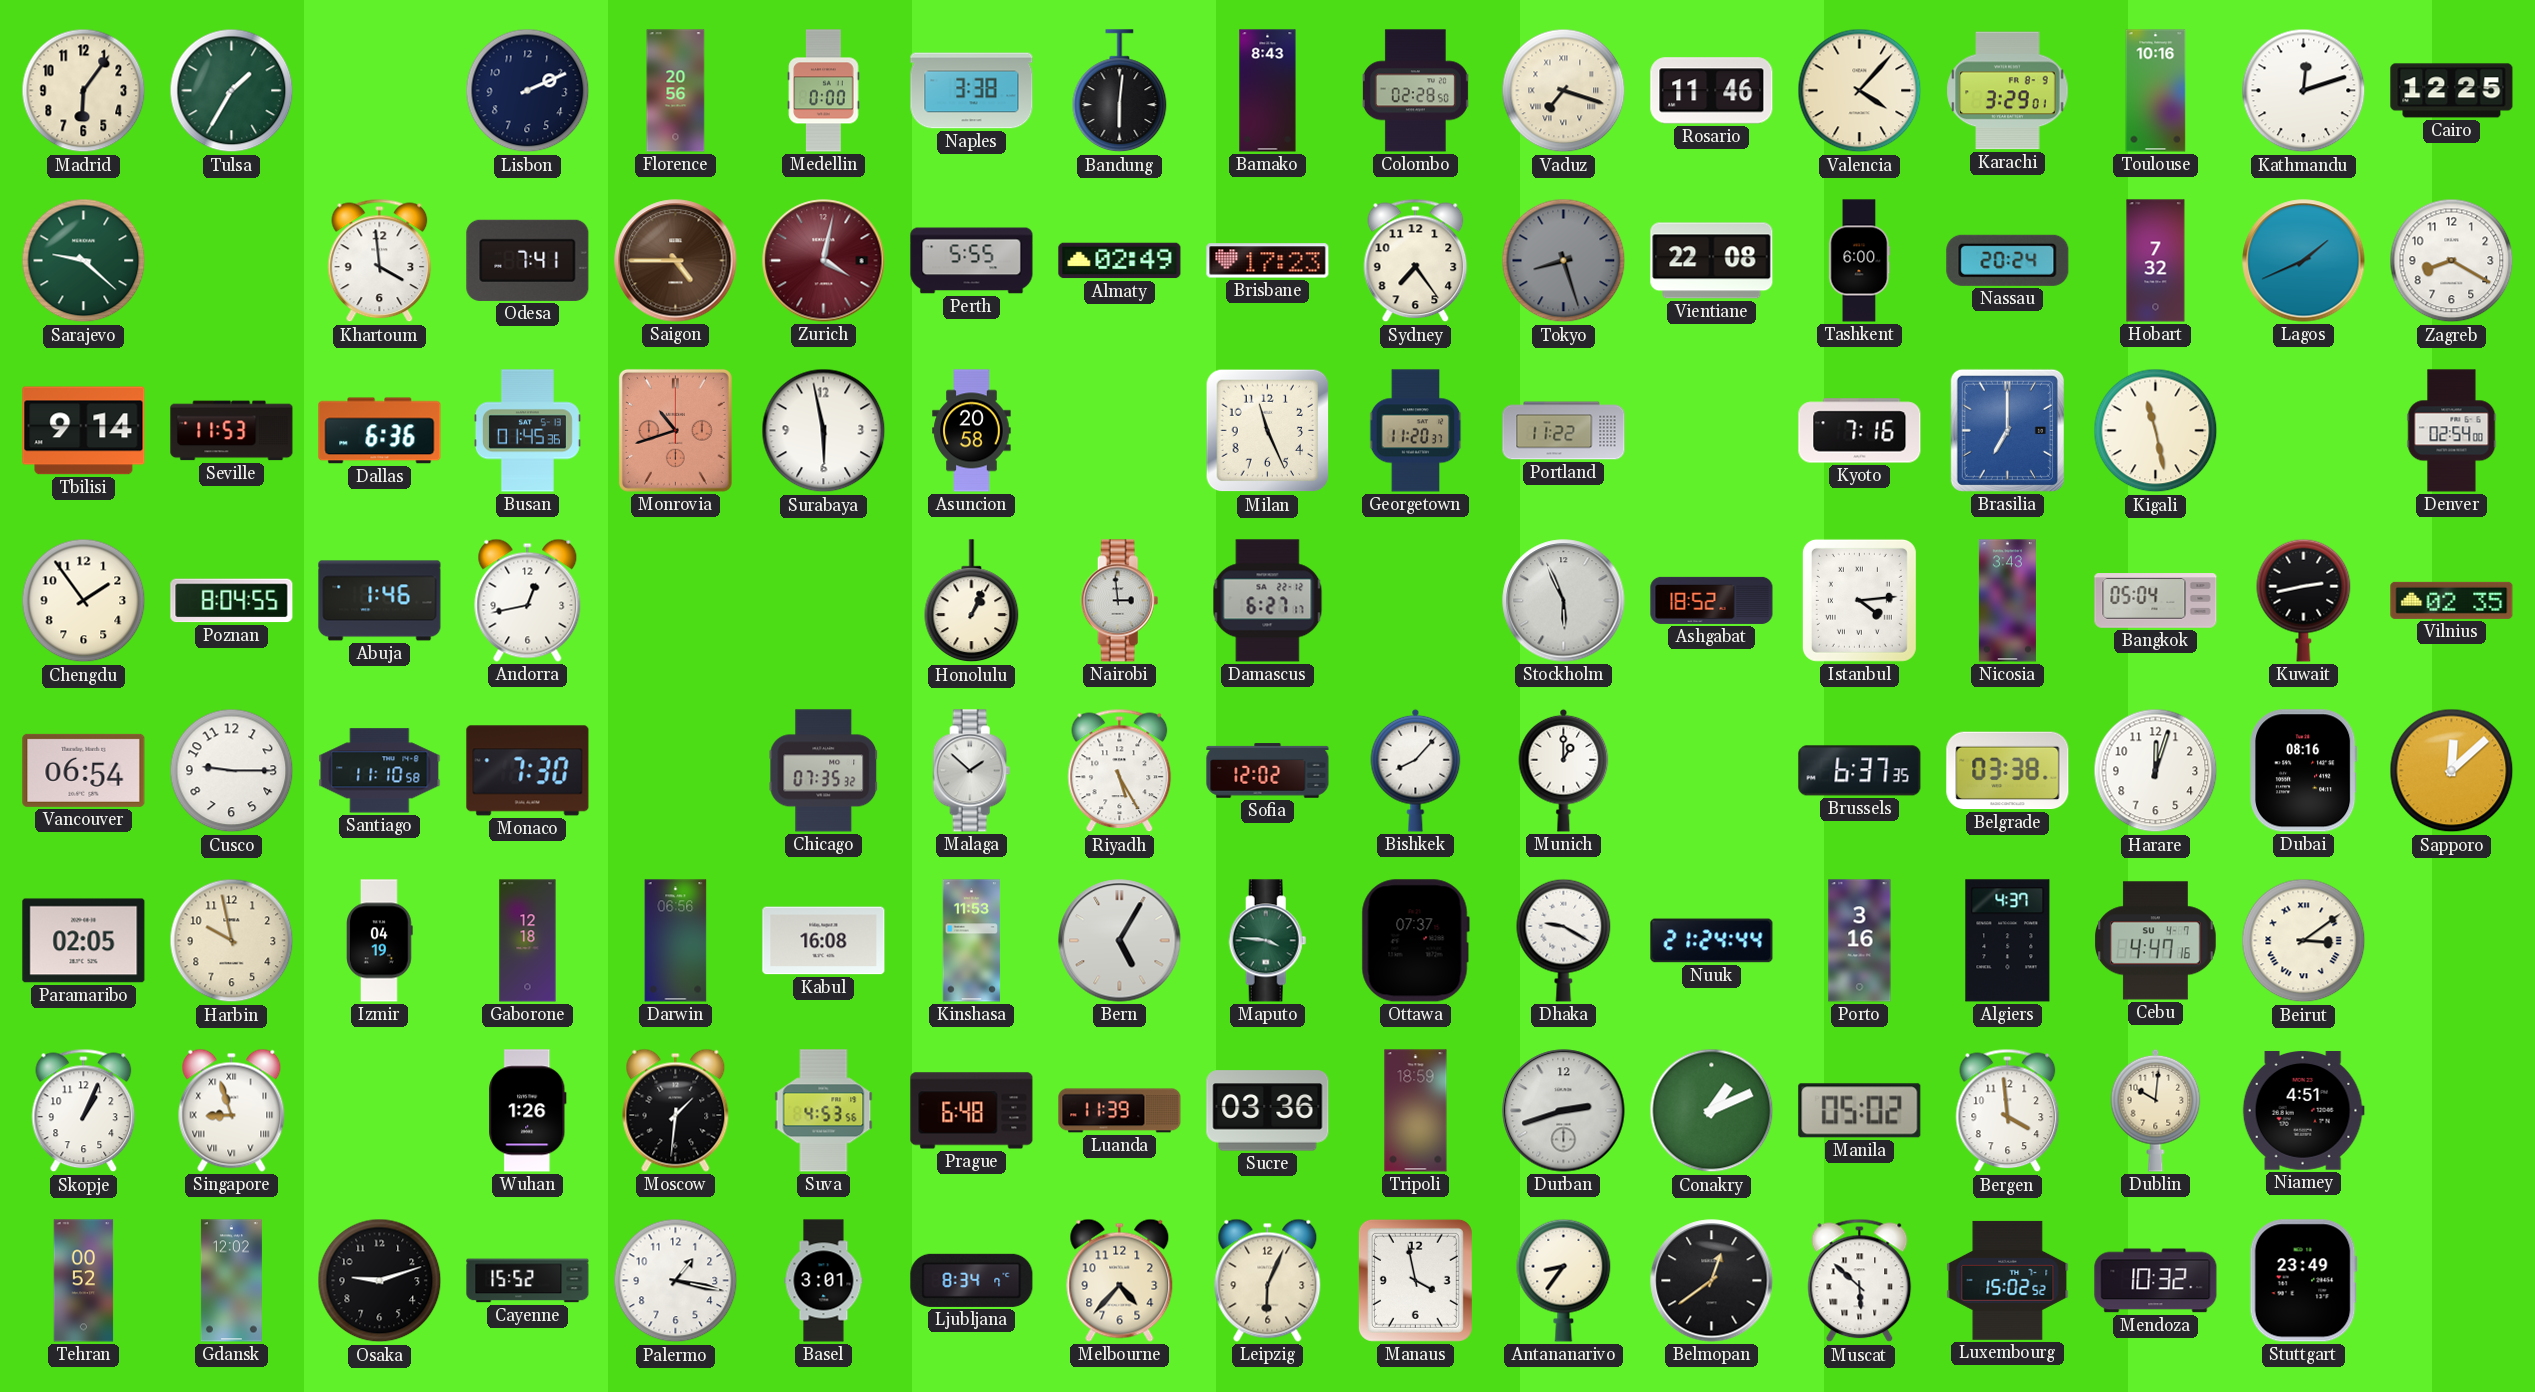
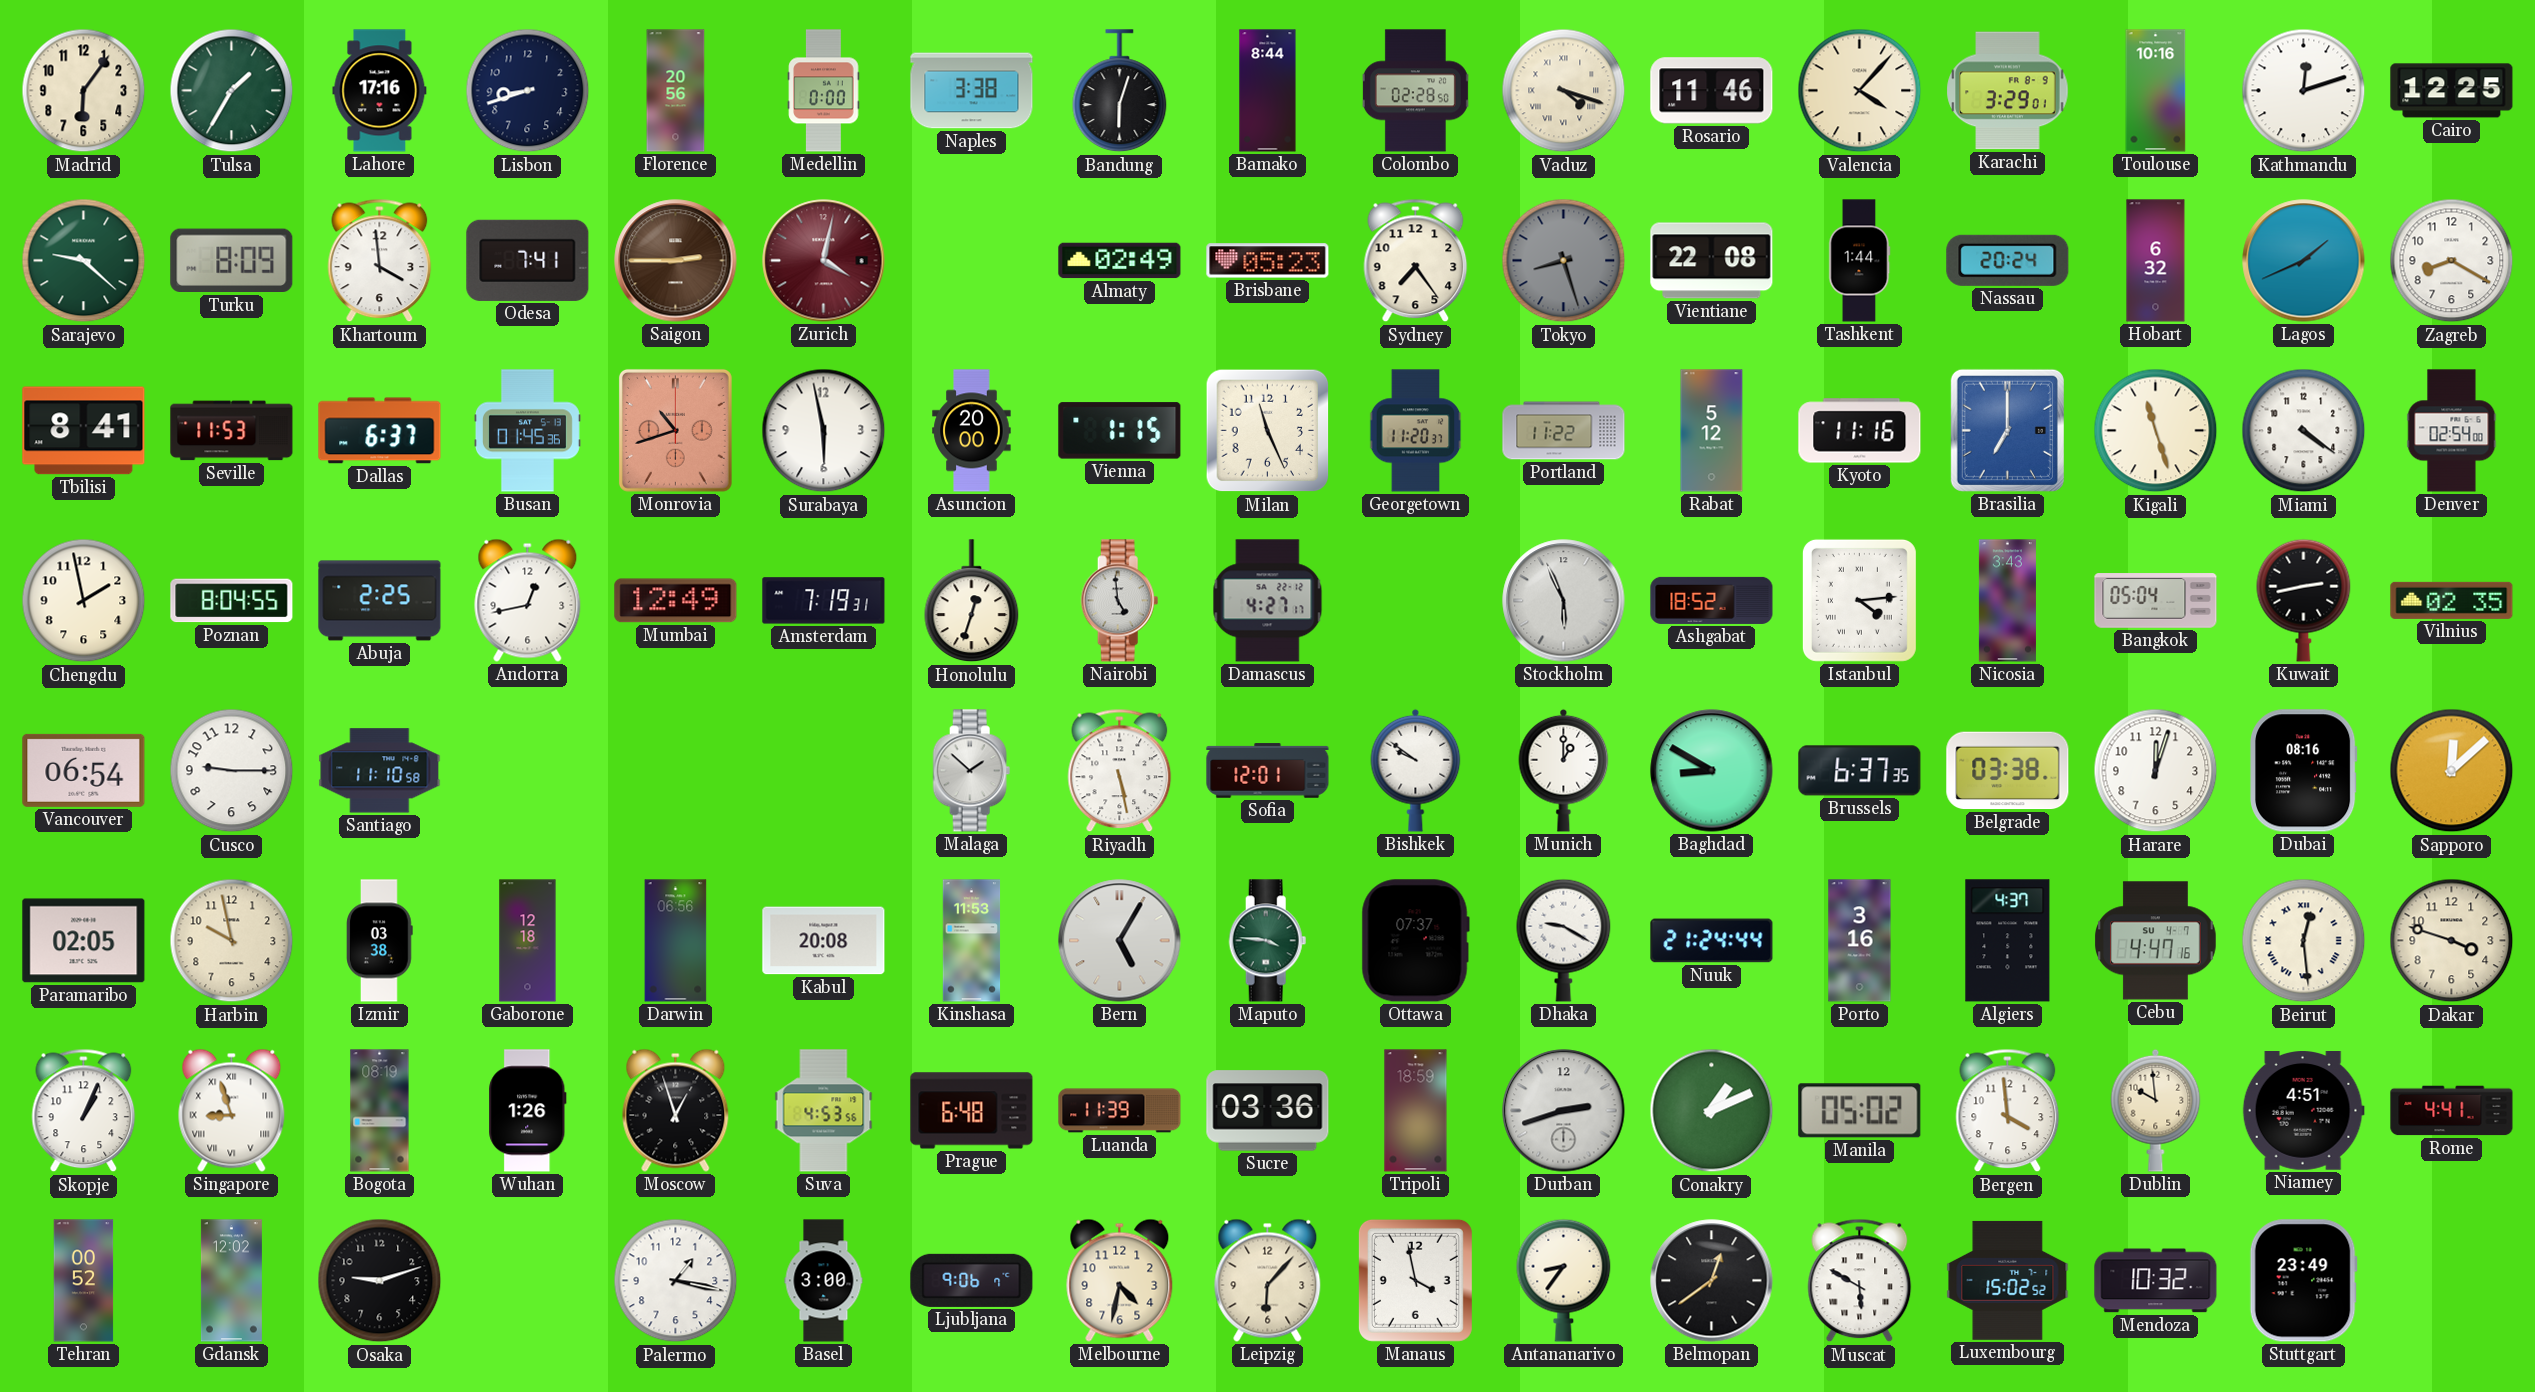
Lahore: none -> 17:16 (380, 91)
Lisbon: 2:11 -> 8:42 (528, 91)
Bandung: 6:01 -> 6:03 (1120, 91)
Bamako: 8:43 -> 8:44 (1268, 91)
Vaduz: 7:18 -> 4:18 (1564, 91)
Turku: none -> 8:09 (232, 261)
Saigon: 4:45 -> 2:45 (676, 261)
Perth: 5:55 -> none (972, 261)
Brisbane: 17:23 -> 05:23 (1268, 261)
Tashkent: 6:00 -> 1:44 (1860, 261)
Hobart: 7:32 -> 6:32 (2156, 261)
Tbilisi: 9:14 -> 8:41 (84, 431)
Dallas: 6:36 -> 6:37 (380, 431)
Asuncion: 20:58 -> 20:00 (972, 431)
Vienna: none -> 1:15 (1120, 431)
Rabat: none -> 5:12 (1712, 431)
Kyoto: 7:16 -> 11:16 (1860, 431)
Kigali: 11:28 -> 11:27 (2156, 431)
Miami: none -> 4:21 (2304, 431)
Chengdu: 1:54 -> 1:58 (84, 601)
Abuja: 1:46 -> 2:25 (380, 601)
Mumbai: none -> 12:49 (676, 601)
Amsterdam: none -> 7:19 (824, 601)
Honolulu: 1:04 -> 12:33 (972, 601)
Nairobi: 2:59 -> 4:59 (1120, 601)
Damascus: 6:27 -> 4:27 (1268, 601)
Monaco: 7:30 -> none (528, 771)
Chicago: 07:35 -> none (824, 771)
Riyadh: 5:25 -> 5:28 (1120, 771)
Sofia: 12:02 -> 12:01 (1268, 771)
Bishkek: 8:07 -> 9:51 (1416, 770)
Baghdad: none -> 8:50 (1712, 771)
Izmir: 04:19 -> 03:38 (380, 941)
Kabul: 16:08 -> 20:08 (824, 941)
Beirut: 3:09 -> 12:29 (2304, 941)
Dakar: none -> 3:48 (2452, 941)
Bogota: none -> 08:19 (380, 1111)
Moscow: 1:31 -> 12:57 (676, 1110)
Dublin: 10:01 -> 9:59 (2156, 1110)
Rome: none -> 4:41 (2452, 1111)
Cayenne: 15:52 -> none (528, 1281)
Basel: 3:01 -> 3:00 (824, 1281)
Ljubljana: 8:34 -> 9:06 (972, 1280)
Melbourne: 4:37 -> 4:32 (1120, 1280)
Leipzig: 6:04 -> 6:07 (1268, 1280)
Muscat: 5:52 -> 5:50 (1860, 1281)
